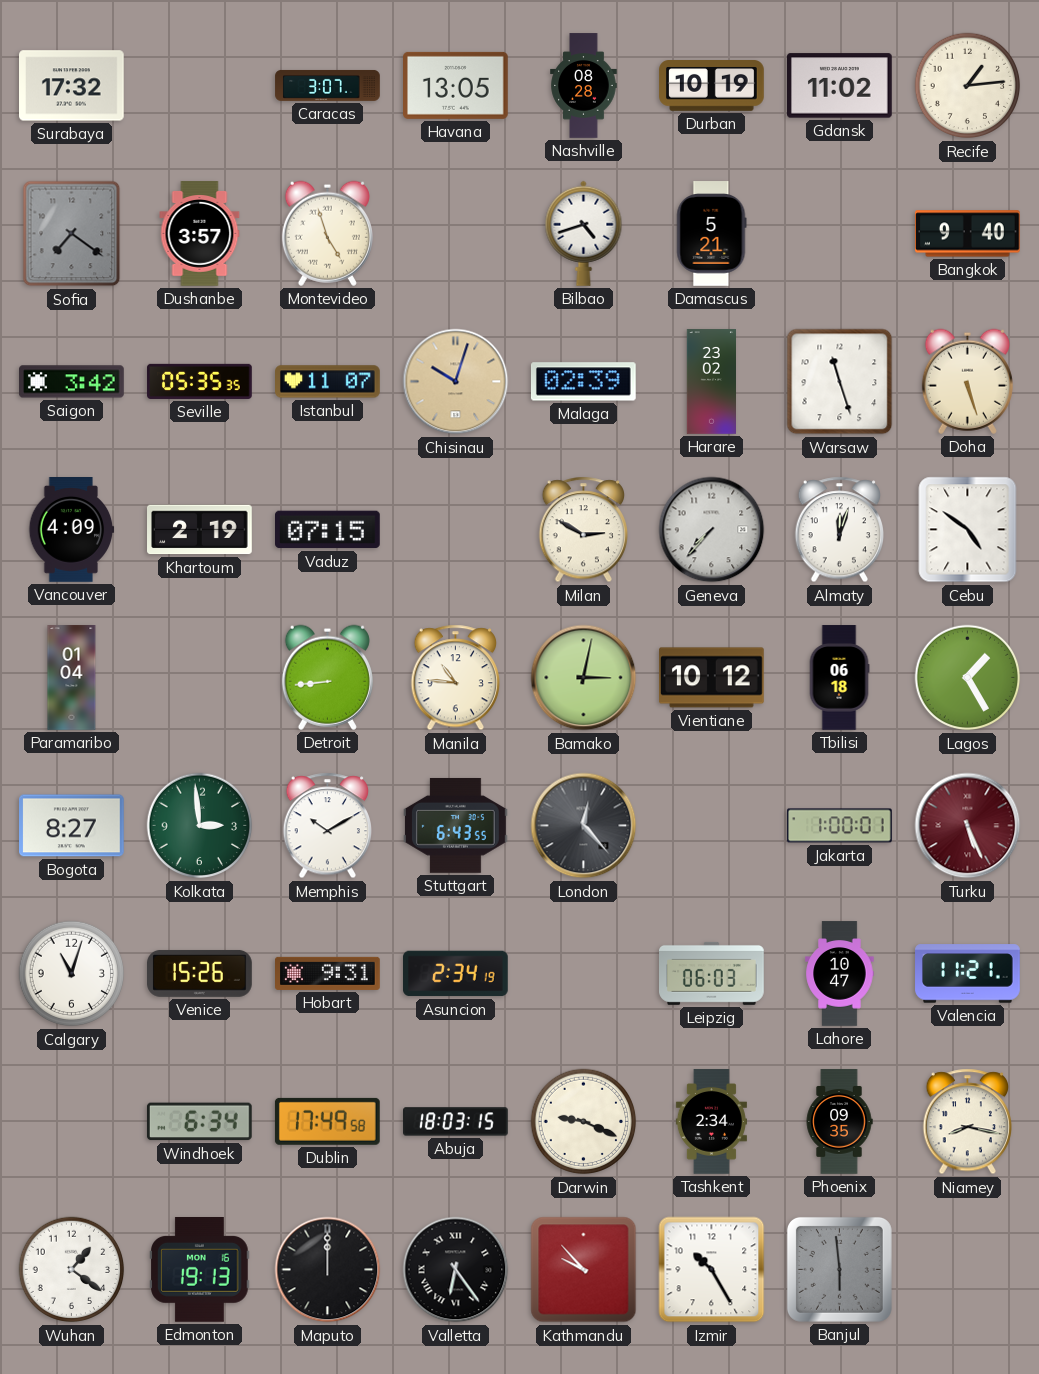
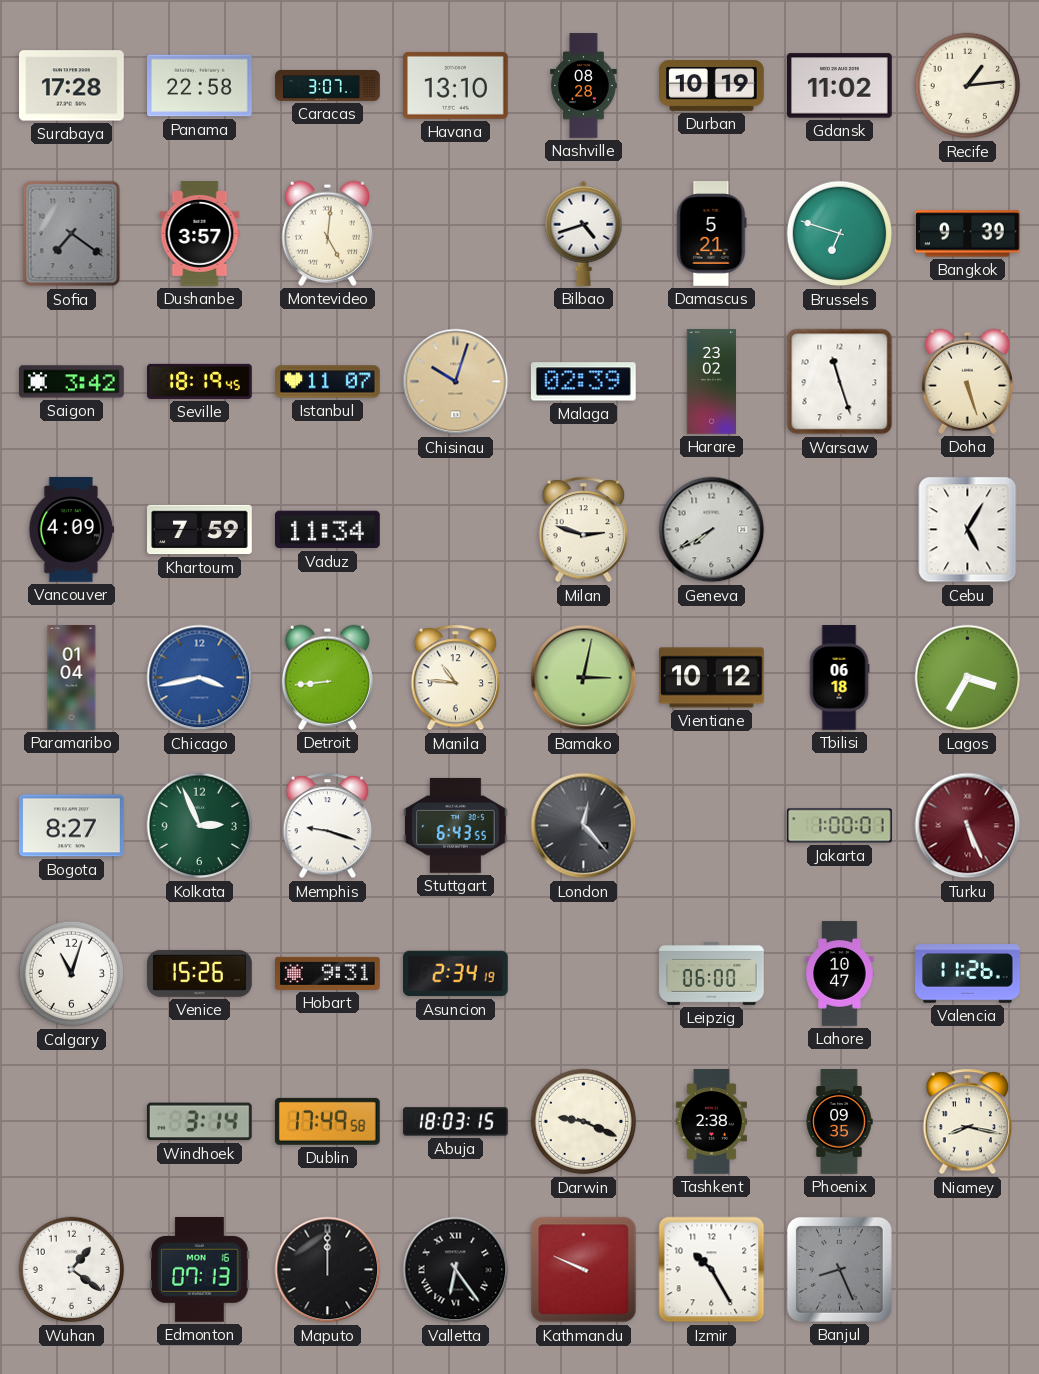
Surabaya: 17:32 -> 17:28 (72, 86)
Panama: none -> 22:58 (200, 86)
Havana: 13:05 -> 13:10 (456, 85)
Montevideo: 4:57 -> 5:01 (327, 233)
Brussels: none -> 6:48 (840, 234)
Bangkok: 9:40 -> 9:39 (968, 234)
Seville: 05:35 -> 18:19 (200, 381)
Khartoum: 2:19 -> 7:59 (200, 530)
Vaduz: 07:15 -> 11:34 (328, 530)
Milan: 2:50 -> 2:48 (584, 530)
Geneva: 7:37 -> 7:40 (712, 530)
Almaty: 12:03 -> none (840, 530)
Cebu: 4:51 -> 5:05 (968, 530)
Chicago: none -> 3:43 (200, 678)
Lagos: 1:25 -> 3:35 (968, 678)
Kolkata: 2:59 -> 2:56 (200, 826)
Memphis: 10:10 -> 9:18 (328, 826)
Leipzig: 06:03 -> 06:00 (712, 973)
Valencia: 11:21 -> 11:26 (968, 974)
Windhoek: 6:34 -> 3:14 (199, 1122)
Tashkent: 2:34 -> 2:38 (711, 1122)
Edmonton: 19:13 -> 07:13 (200, 1270)
Kathmandu: 9:53 -> 9:49 (584, 1270)
Banjul: 5:59 -> 8:26 (839, 1269)
